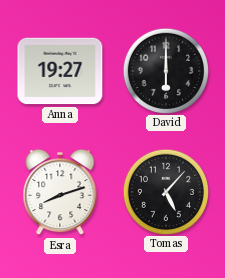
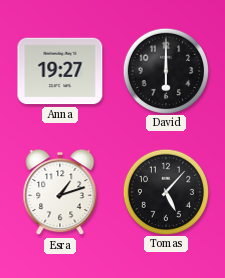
Esra: 8:12 -> 1:12 (60, 192)
